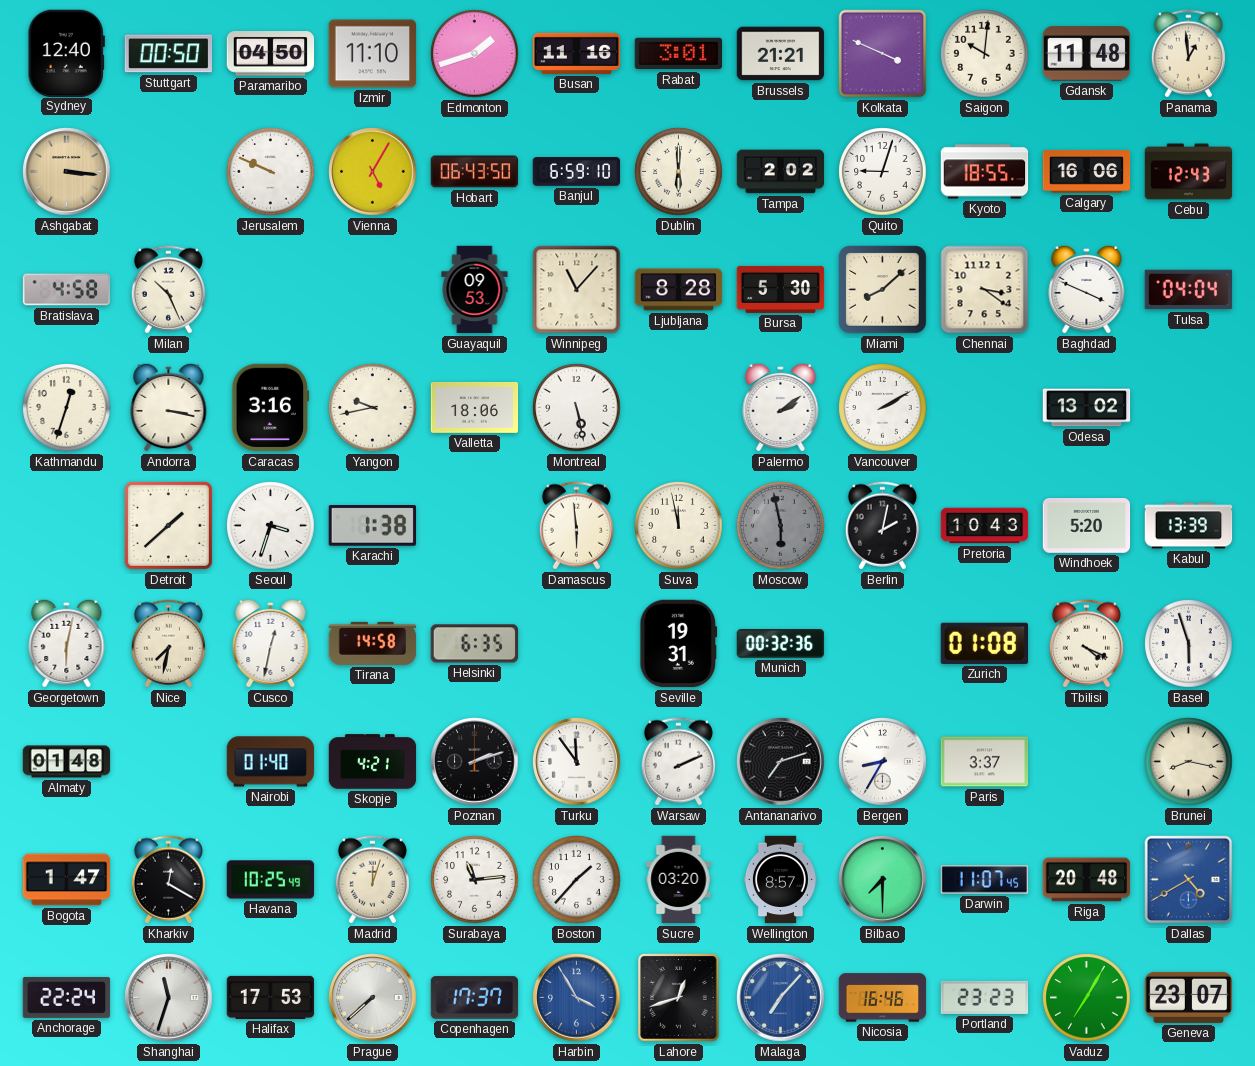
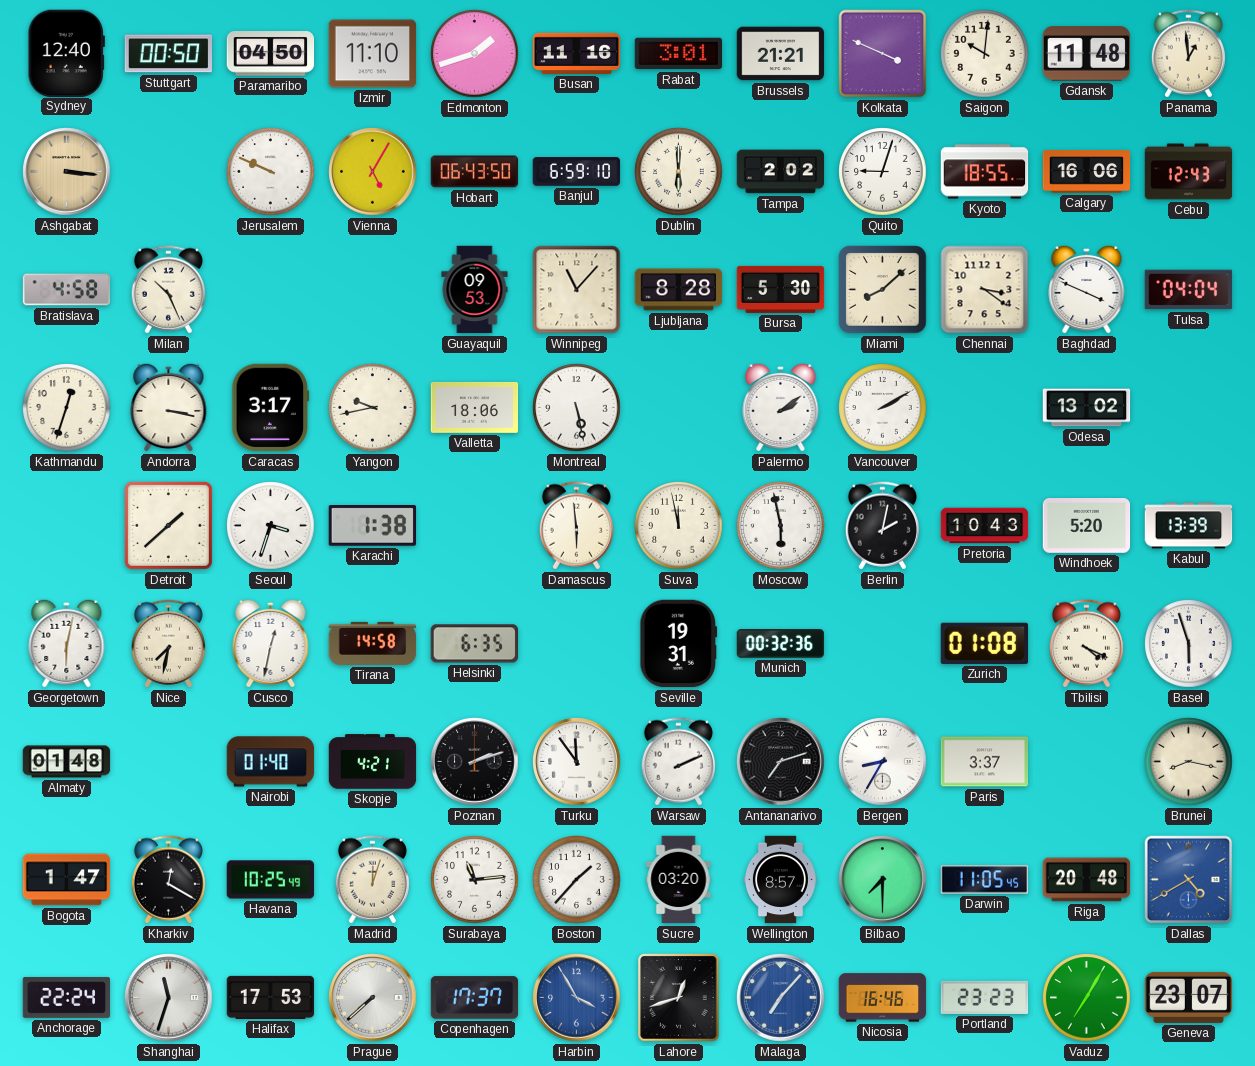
Caracas: 3:16 -> 3:17 (271, 408)
Moscow dial: grey -> white (781, 526)
Darwin: 11:07 -> 11:05 (985, 880)
